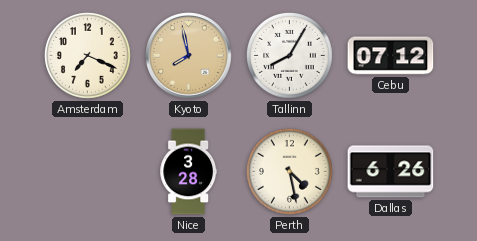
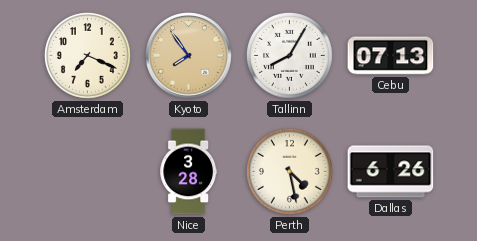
Kyoto: 7:58 -> 7:54 (189, 56)
Cebu: 07:12 -> 07:13 (391, 56)
